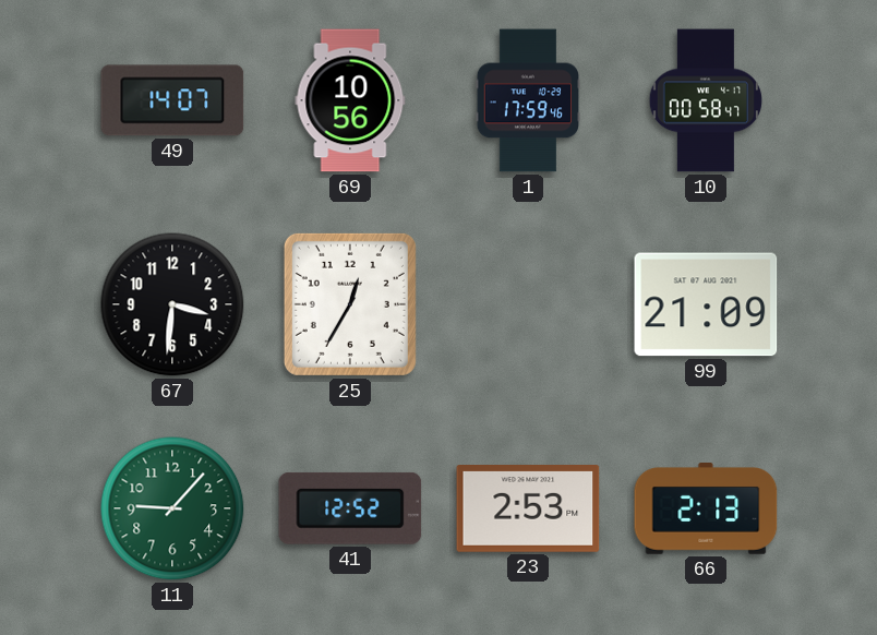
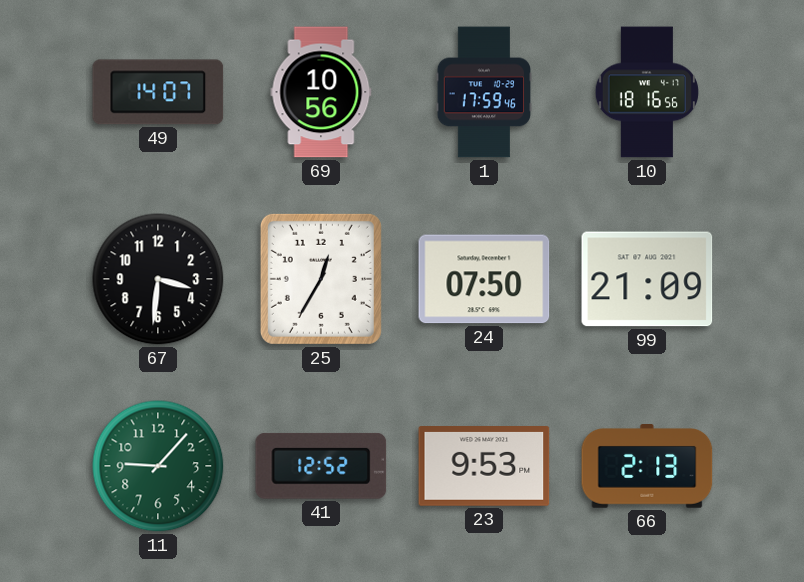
10: 00:58 -> 18:16 (647, 92)
24: none -> 07:50 (484, 279)
23: 2:53 -> 9:53 (484, 467)
